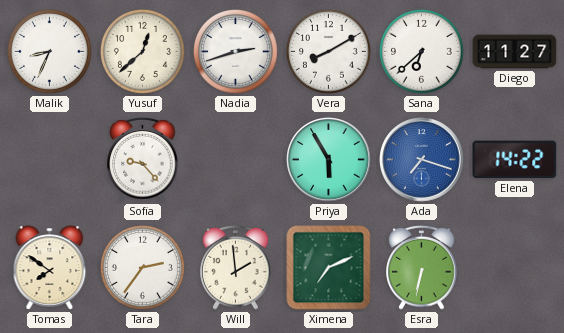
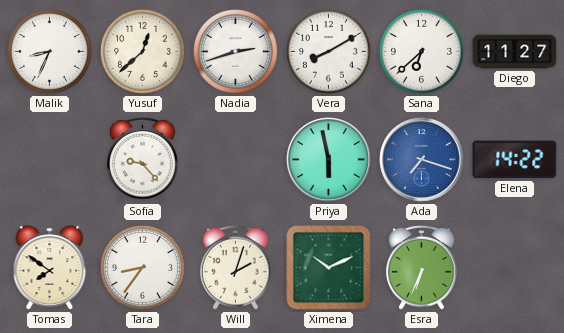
Priya: 5:55 -> 5:58 (329, 160)
Tara: 2:36 -> 8:36 (142, 267)
Will: 1:59 -> 2:03 (236, 268)
Ximena: 7:11 -> 10:11 (329, 268)
Esra: 6:32 -> 6:34 (422, 268)
